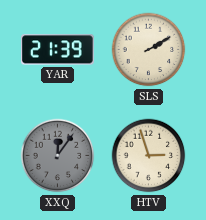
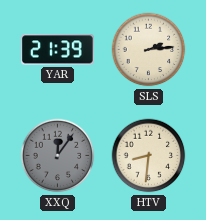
SLS: 2:10 -> 2:14 (149, 50)
HTV: 2:57 -> 8:31 (149, 156)
